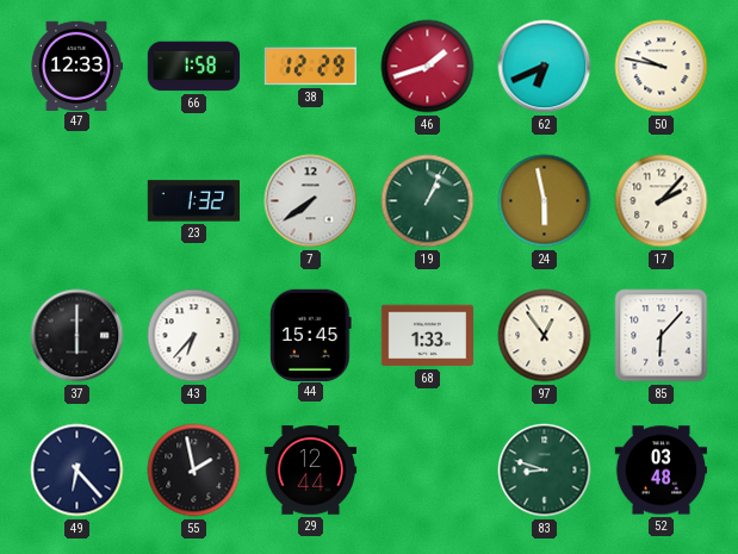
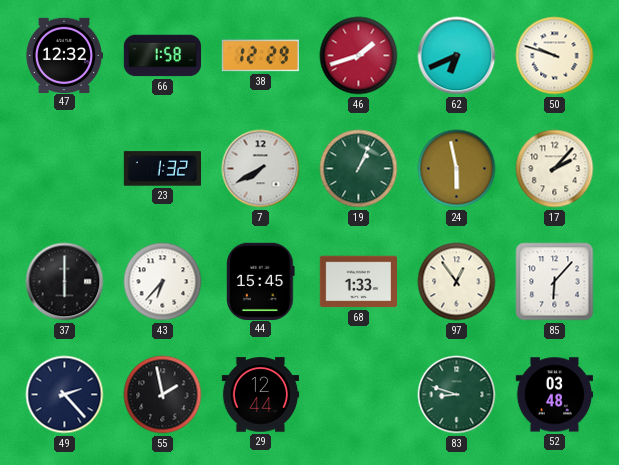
47: 12:33 -> 12:32 (63, 55)
50: 9:47 -> 9:48 (555, 56)
7: 7:39 -> 7:40 (261, 169)
49: 6:23 -> 2:23 (65, 395)
